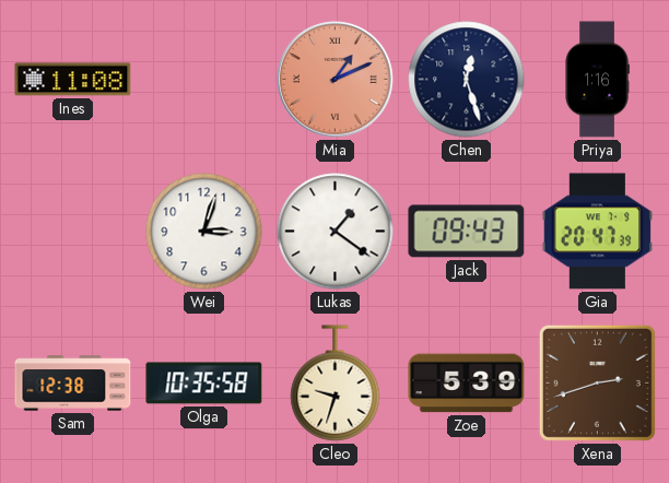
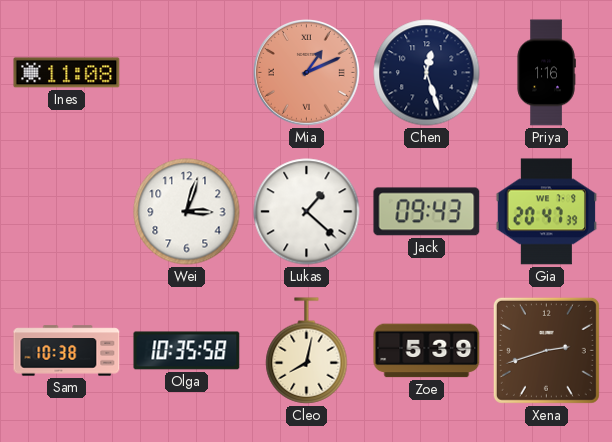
Lukas: 1:21 -> 1:22 (307, 212)
Sam: 12:38 -> 10:38 (67, 351)
Cleo: 9:33 -> 8:02 (307, 351)
